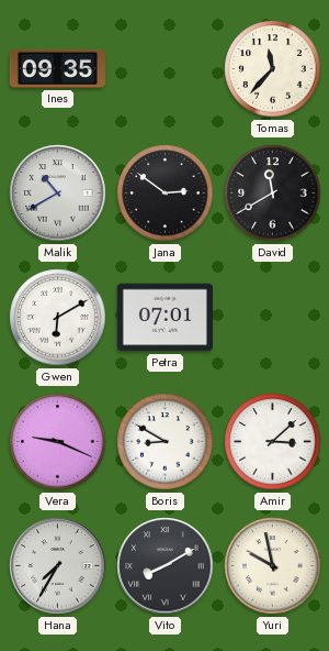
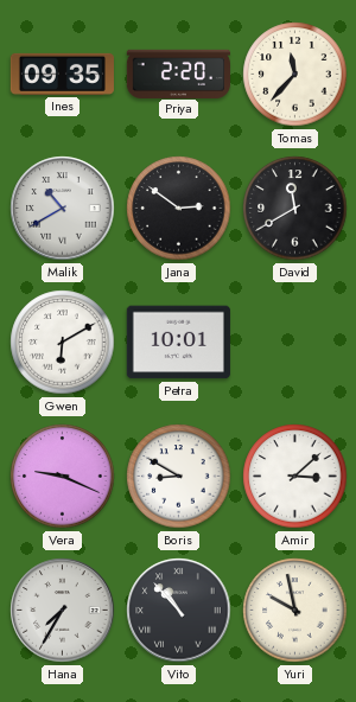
Priya: none -> 2:20 (178, 74)
Petra: 07:01 -> 10:01 (178, 343)
Vito: 8:10 -> 10:53 (179, 611)
